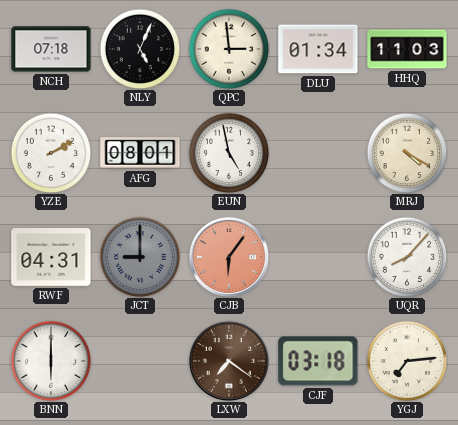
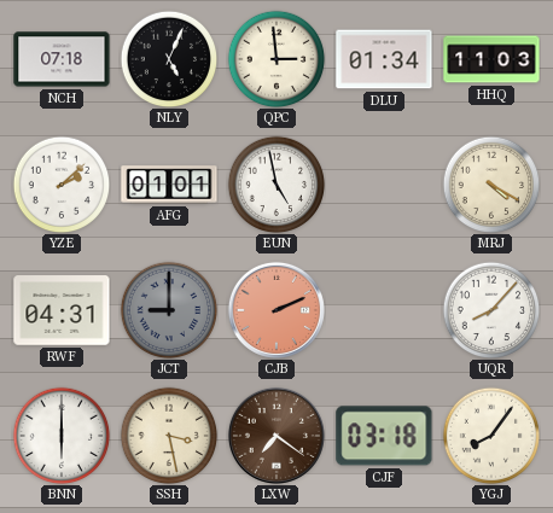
YZE: 2:10 -> 2:08 (62, 185)
AFG: 08:01 -> 01:01 (169, 185)
CJB: 6:06 -> 2:11 (276, 310)
SSH: none -> 3:28 (169, 436)
YGJ: 7:14 -> 8:06 (491, 436)
